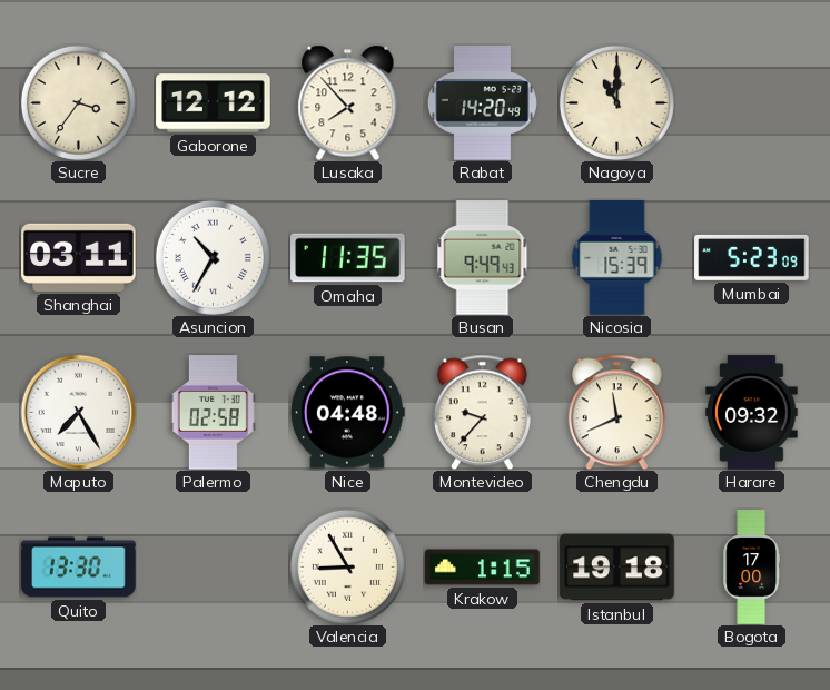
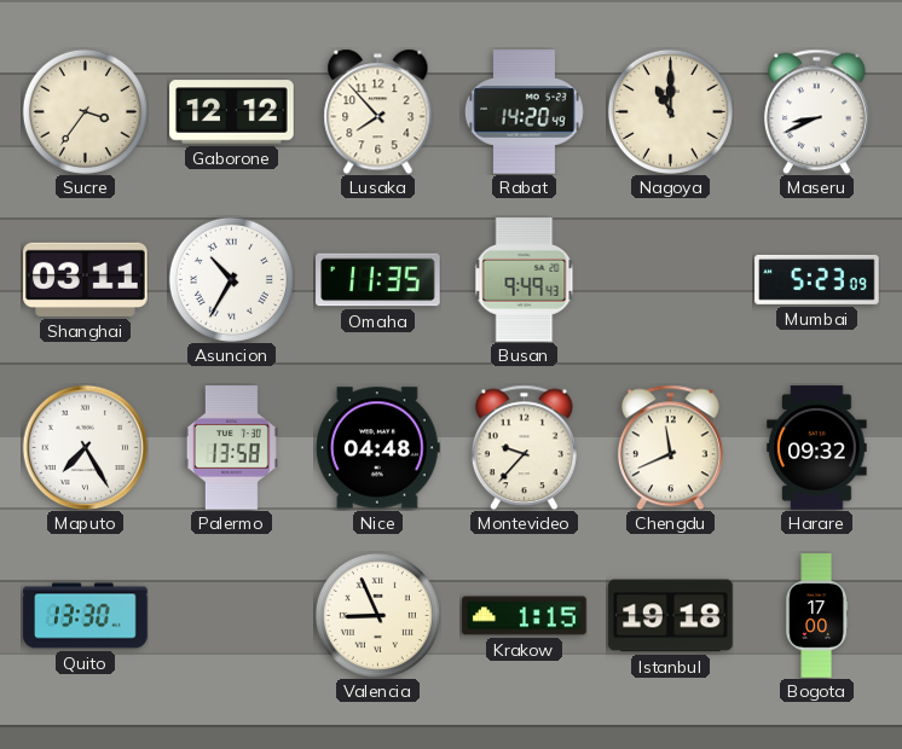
Maseru: none -> 8:41 (816, 111)
Nicosia: 15:39 -> none (617, 258)
Palermo: 02:58 -> 13:58 (231, 448)
Valencia: 8:55 -> 8:56 (377, 615)
